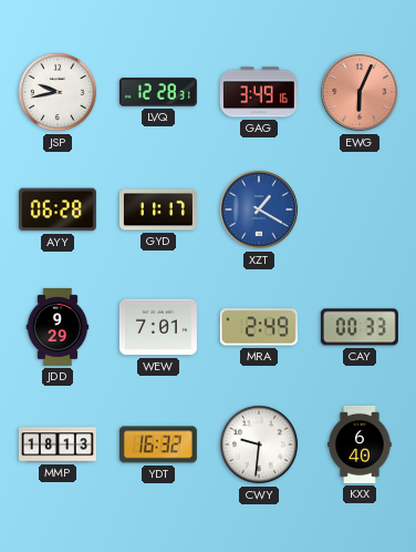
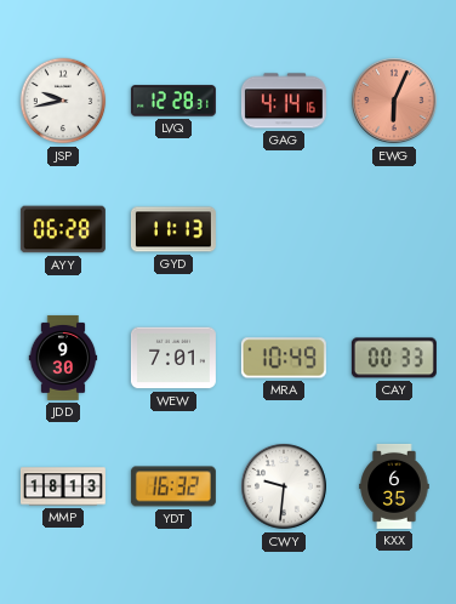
GAG: 3:49 -> 4:14 (284, 101)
GYD: 11:17 -> 11:13 (173, 229)
XZT: 1:20 -> none (260, 211)
JDD: 9:29 -> 9:30 (63, 358)
MRA: 2:49 -> 10:49 (284, 358)
KXX: 6:40 -> 6:35 (394, 486)
